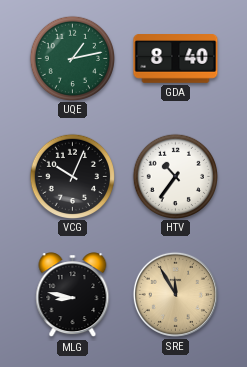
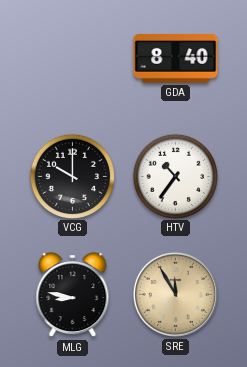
UQE: 1:13 -> none (72, 58)
VCG: 10:04 -> 10:00 (72, 176)
